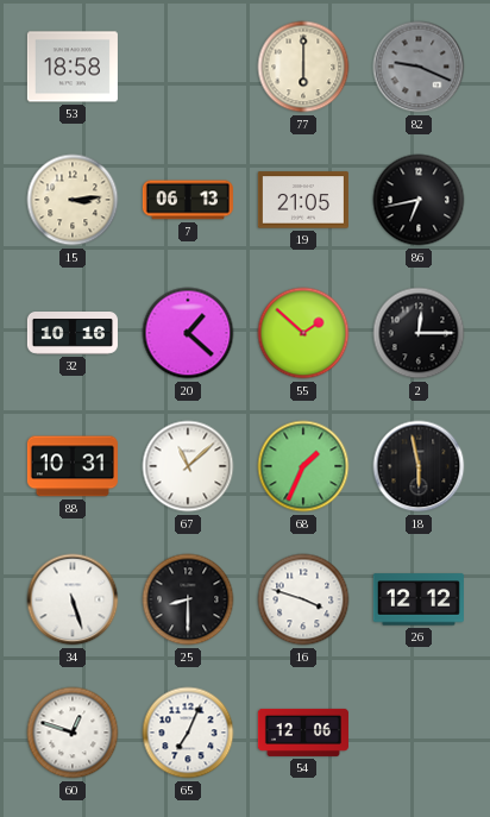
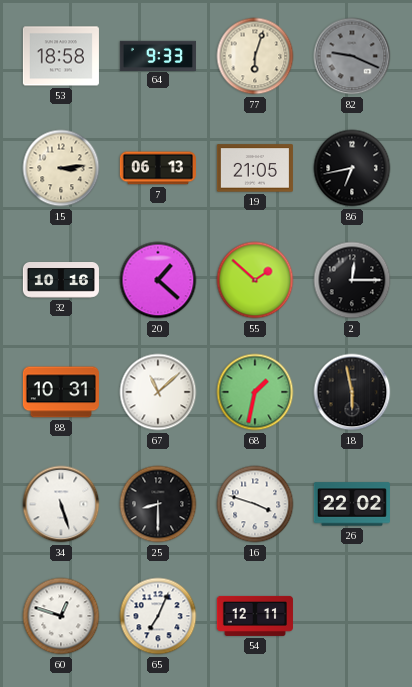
64: none -> 9:33 (158, 55)
77: 6:00 -> 6:03 (255, 56)
68: 1:34 -> 1:32 (255, 392)
26: 12:12 -> 22:02 (352, 504)
54: 12:06 -> 12:11 (255, 616)
